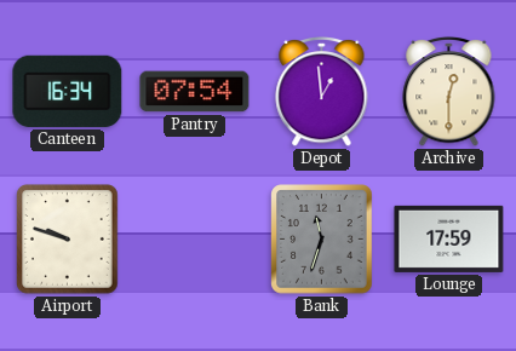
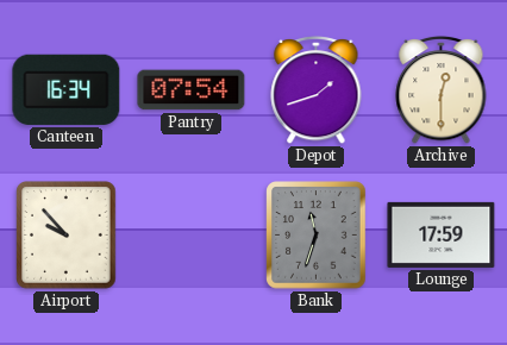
Depot: 12:59 -> 1:42 (317, 89)
Airport: 9:48 -> 9:53 (67, 236)
